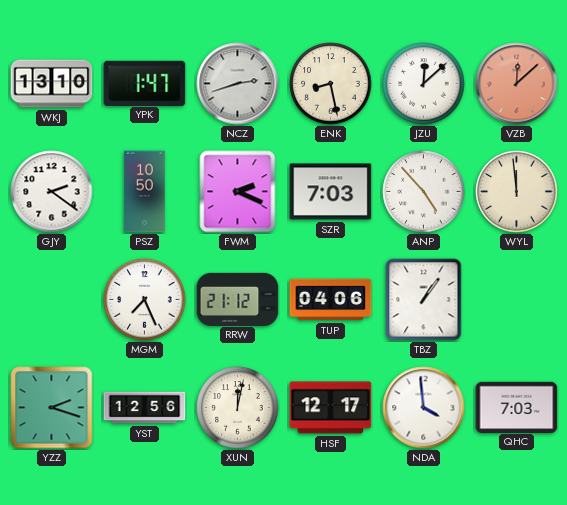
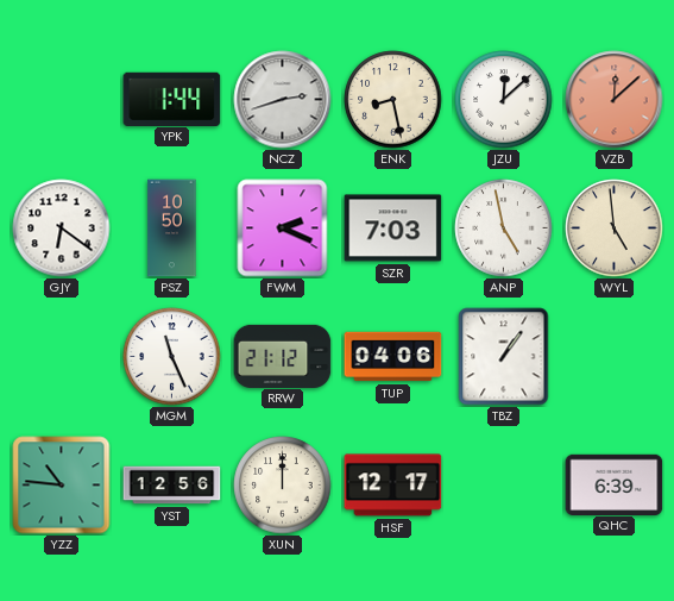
WKJ: 13:10 -> none (52, 84)
YPK: 1:47 -> 1:44 (172, 99)
GJY: 2:21 -> 6:21 (62, 228)
ANP: 4:53 -> 4:58 (504, 228)
WYL: 11:59 -> 4:59 (615, 228)
MGM: 7:26 -> 11:26 (172, 357)
YZZ: 2:18 -> 10:46 (62, 486)
XUN: 12:02 -> 12:00 (283, 486)
NDA: 3:59 -> none (424, 408)
QHC: 7:03 -> 6:39 (615, 484)
